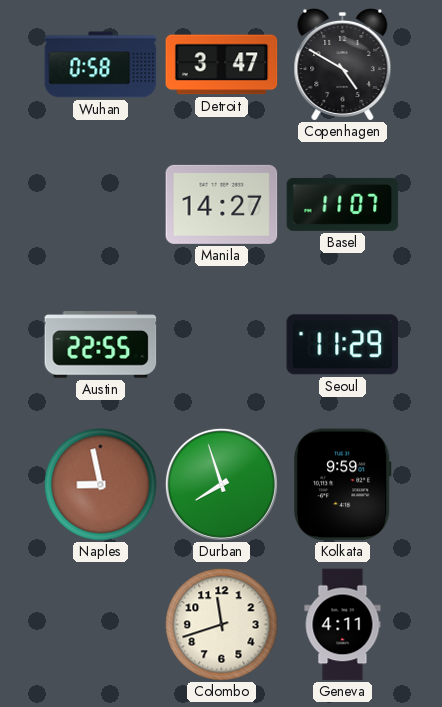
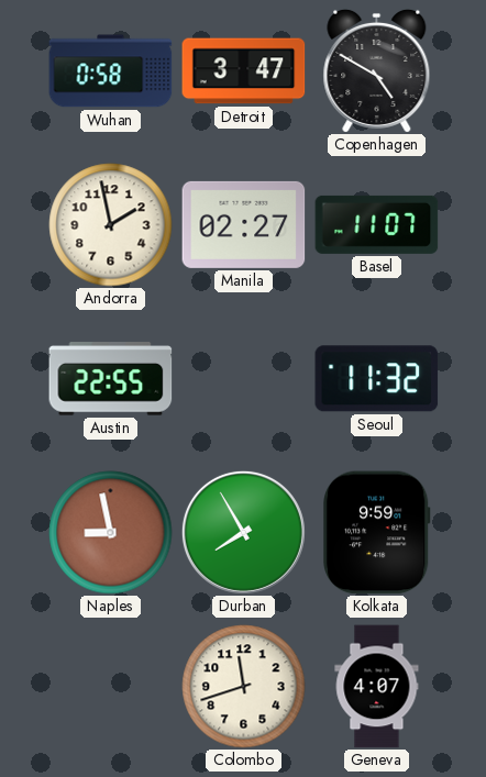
Andorra: none -> 1:58 (111, 225)
Manila: 14:27 -> 02:27 (244, 224)
Seoul: 11:29 -> 11:32 (377, 379)
Durban: 7:57 -> 7:55 (243, 532)
Geneva: 4:11 -> 4:07 (377, 687)
